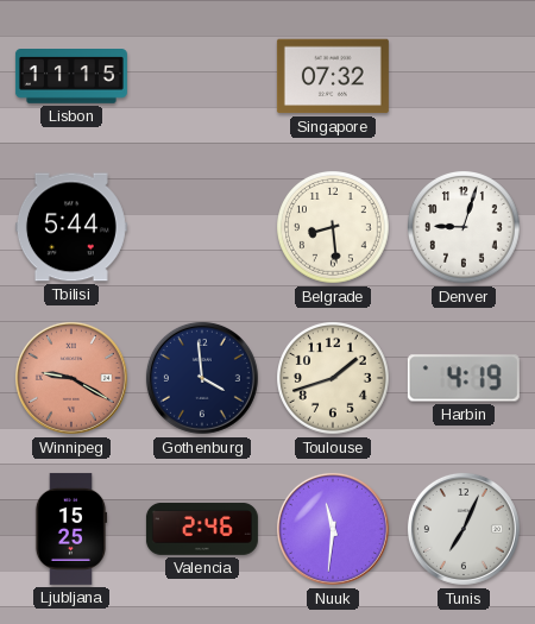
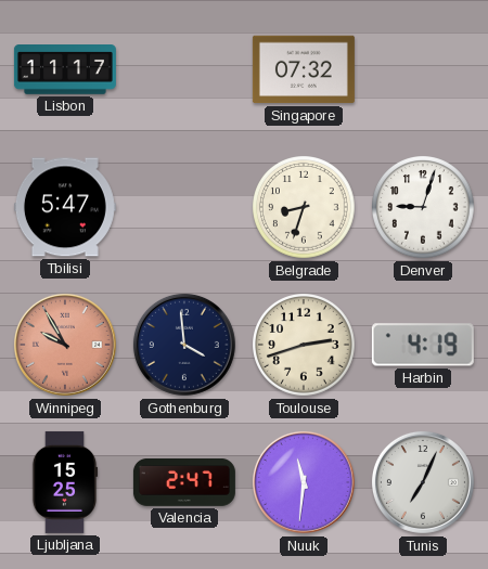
Lisbon: 11:15 -> 11:17 (65, 69)
Tbilisi: 5:44 -> 5:47 (65, 207)
Belgrade: 8:29 -> 8:33 (305, 208)
Winnipeg: 9:20 -> 9:55 (65, 345)
Toulouse: 1:42 -> 2:42 (305, 346)
Valencia: 2:46 -> 2:47 (184, 483)
